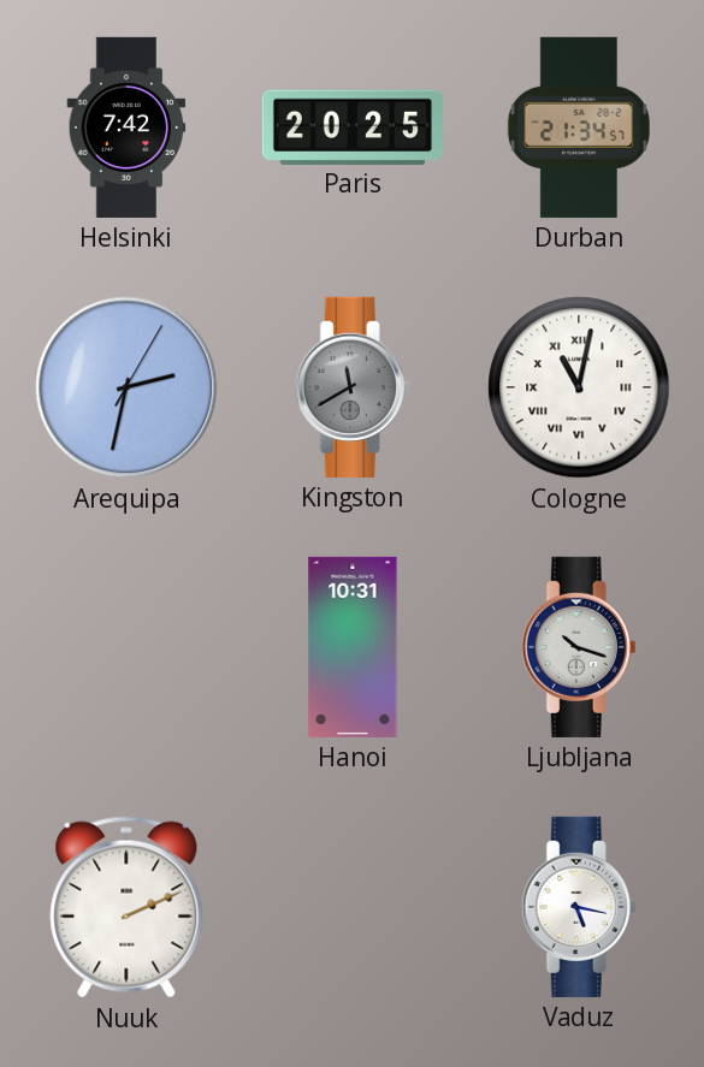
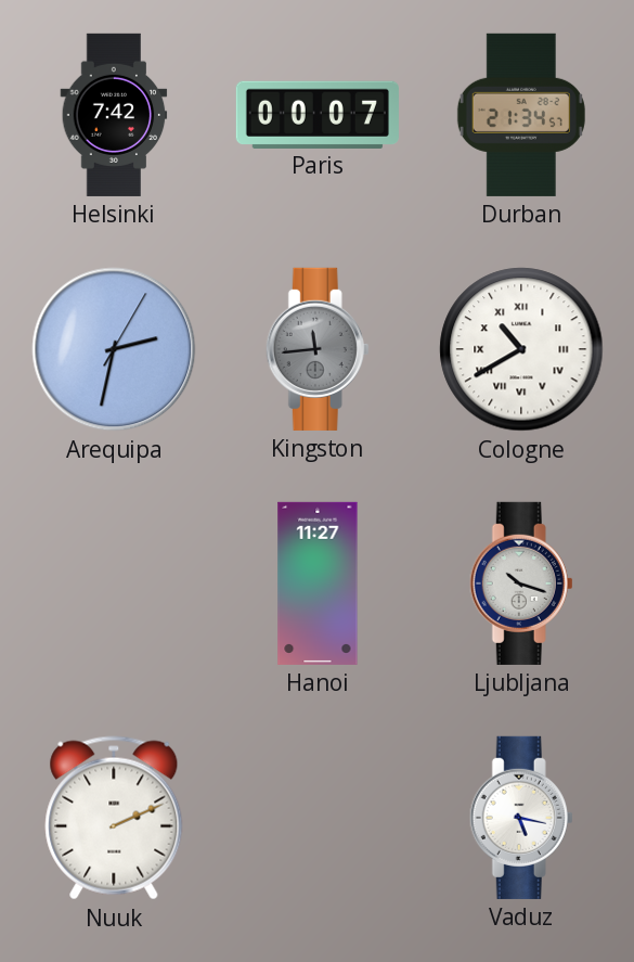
Paris: 20:25 -> 00:07 (318, 114)
Kingston: 11:40 -> 11:44 (318, 349)
Cologne: 11:02 -> 10:40 (521, 349)
Hanoi: 10:31 -> 11:27 (318, 583)
